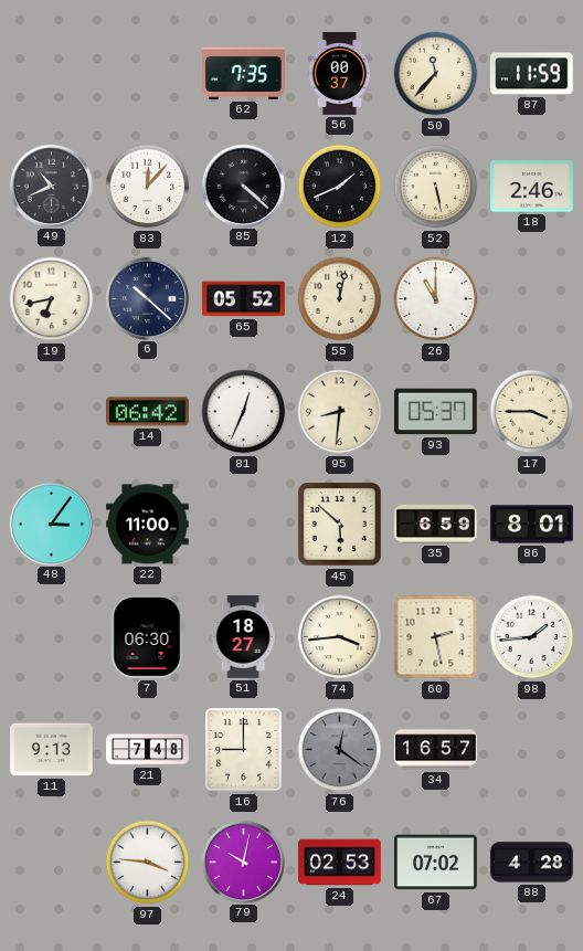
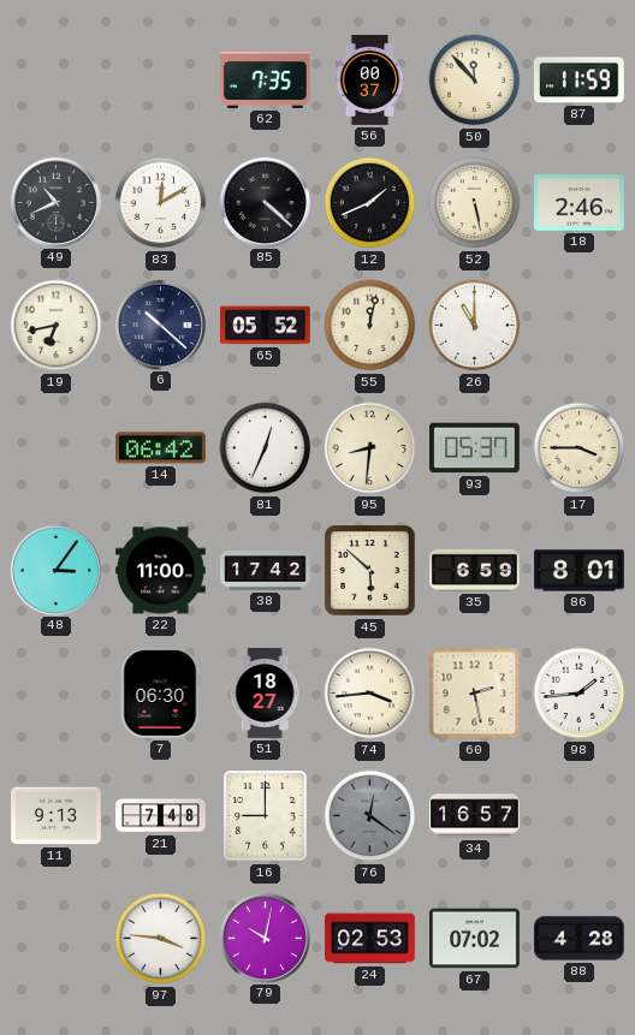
50: 11:37 -> 11:53 (475, 81)
83: 12:07 -> 12:10 (161, 203)
38: none -> 17:42 (266, 571)
